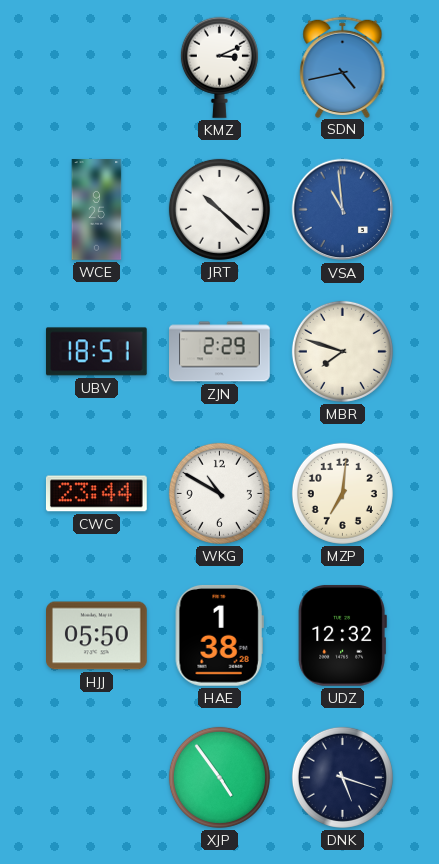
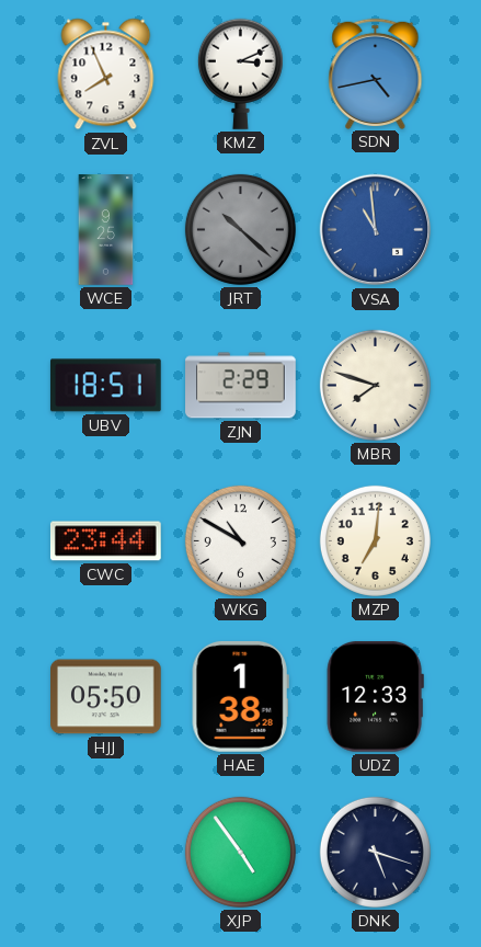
ZVL: none -> 7:56 (106, 75)
JRT dial: white -> grey (240, 229)
UDZ: 12:32 -> 12:33 (375, 696)
